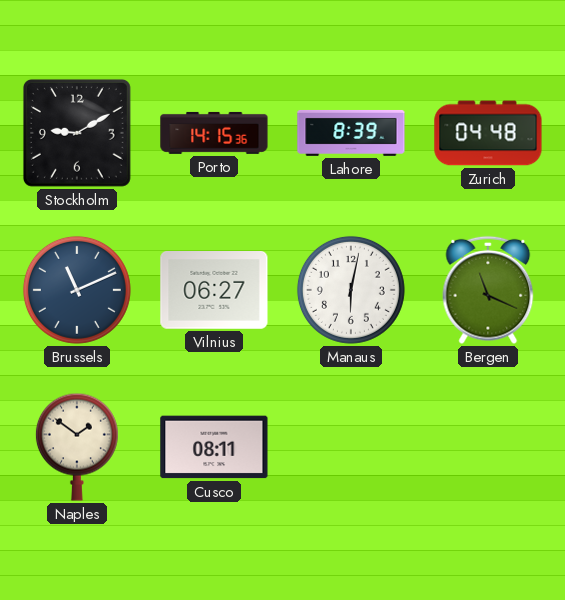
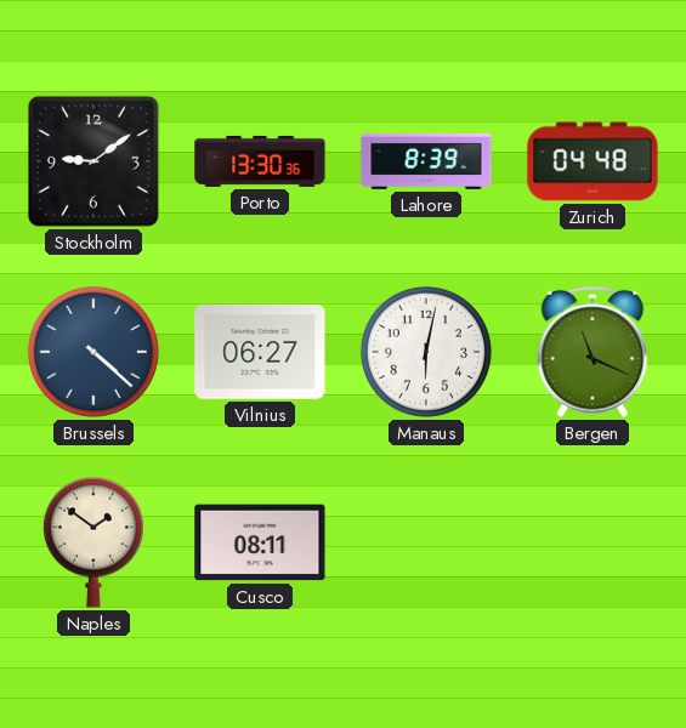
Stockholm: 9:10 -> 9:09 (93, 161)
Porto: 14:15 -> 13:30 (260, 161)
Brussels: 11:11 -> 4:22 (93, 352)
